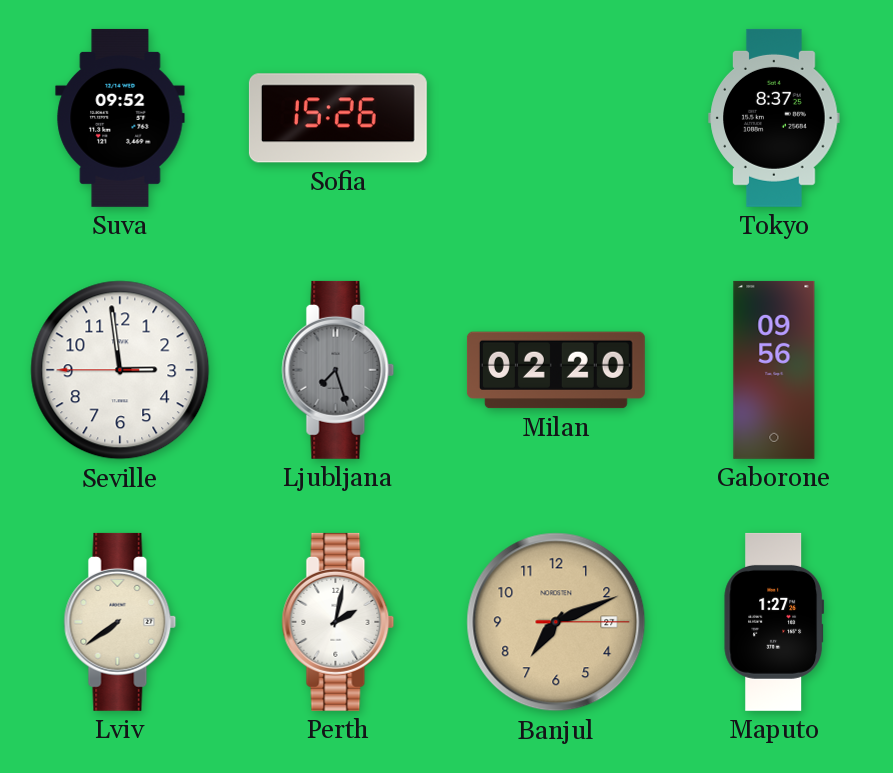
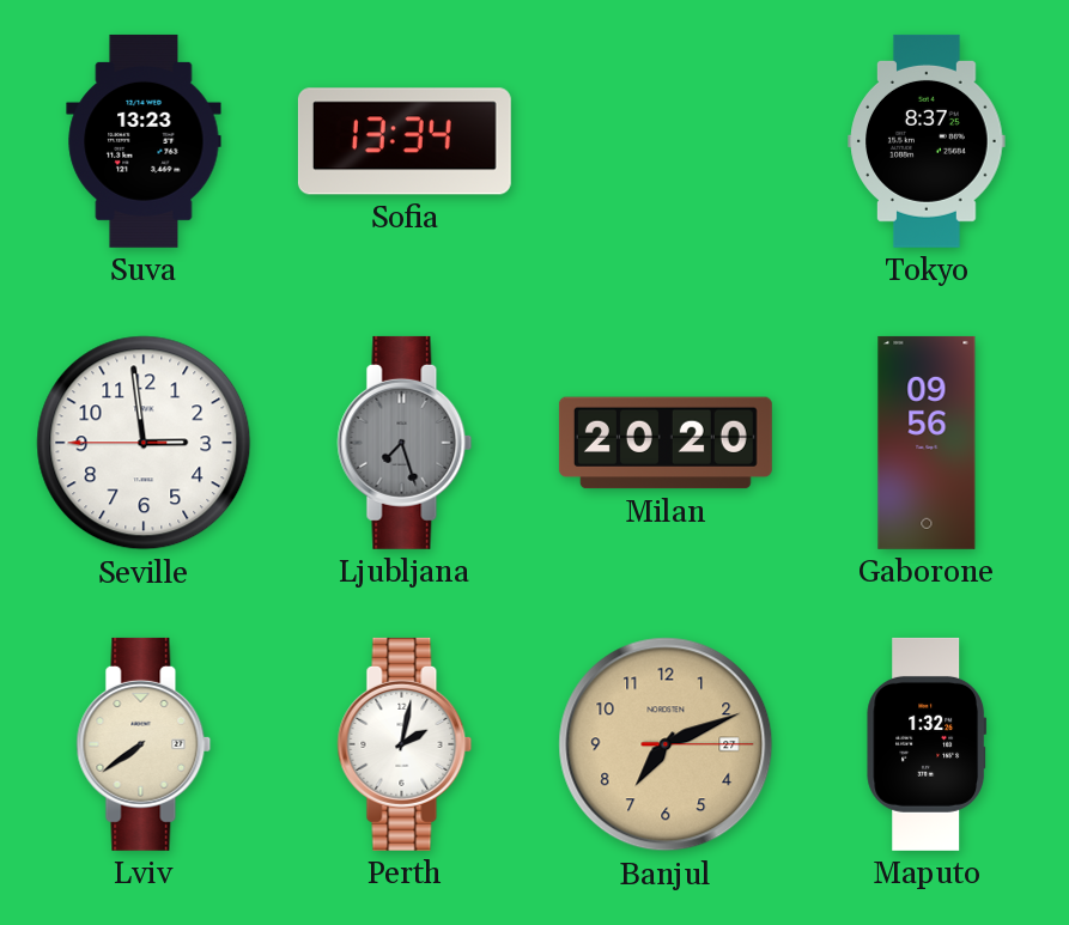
Suva: 09:52 -> 13:23 (144, 141)
Sofia: 15:26 -> 13:34 (405, 141)
Milan: 02:20 -> 20:20 (666, 443)
Maputo: 1:27 -> 1:32 (927, 744)
